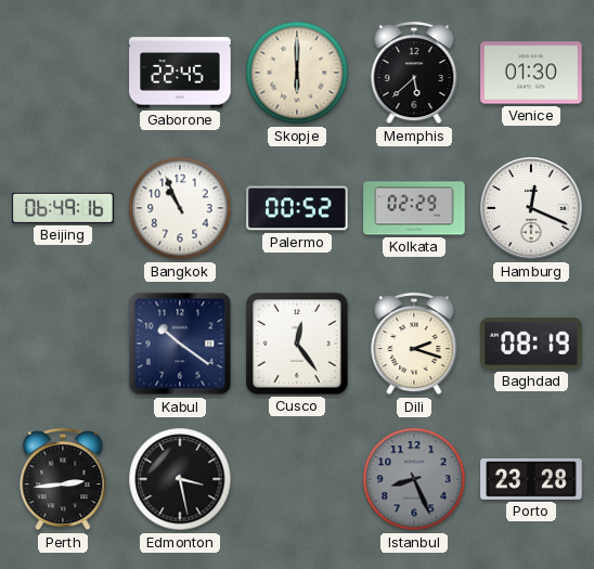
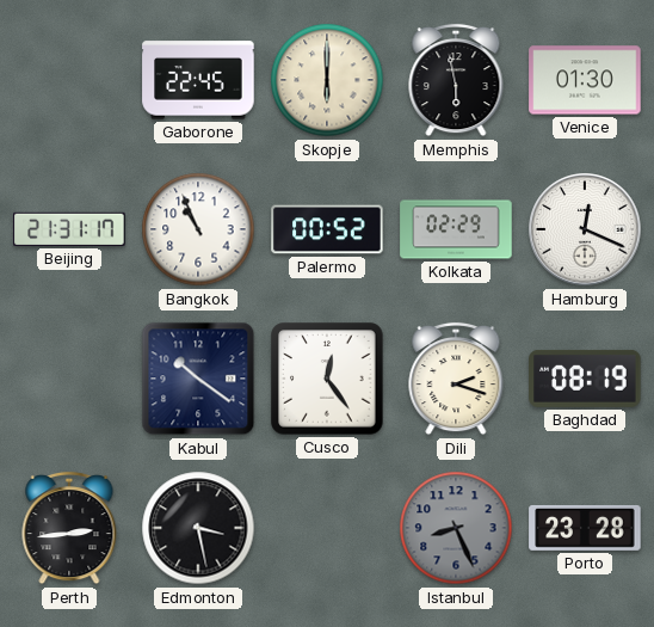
Memphis: 5:38 -> 5:58 (456, 80)
Beijing: 06:49 -> 21:31 (69, 229)
